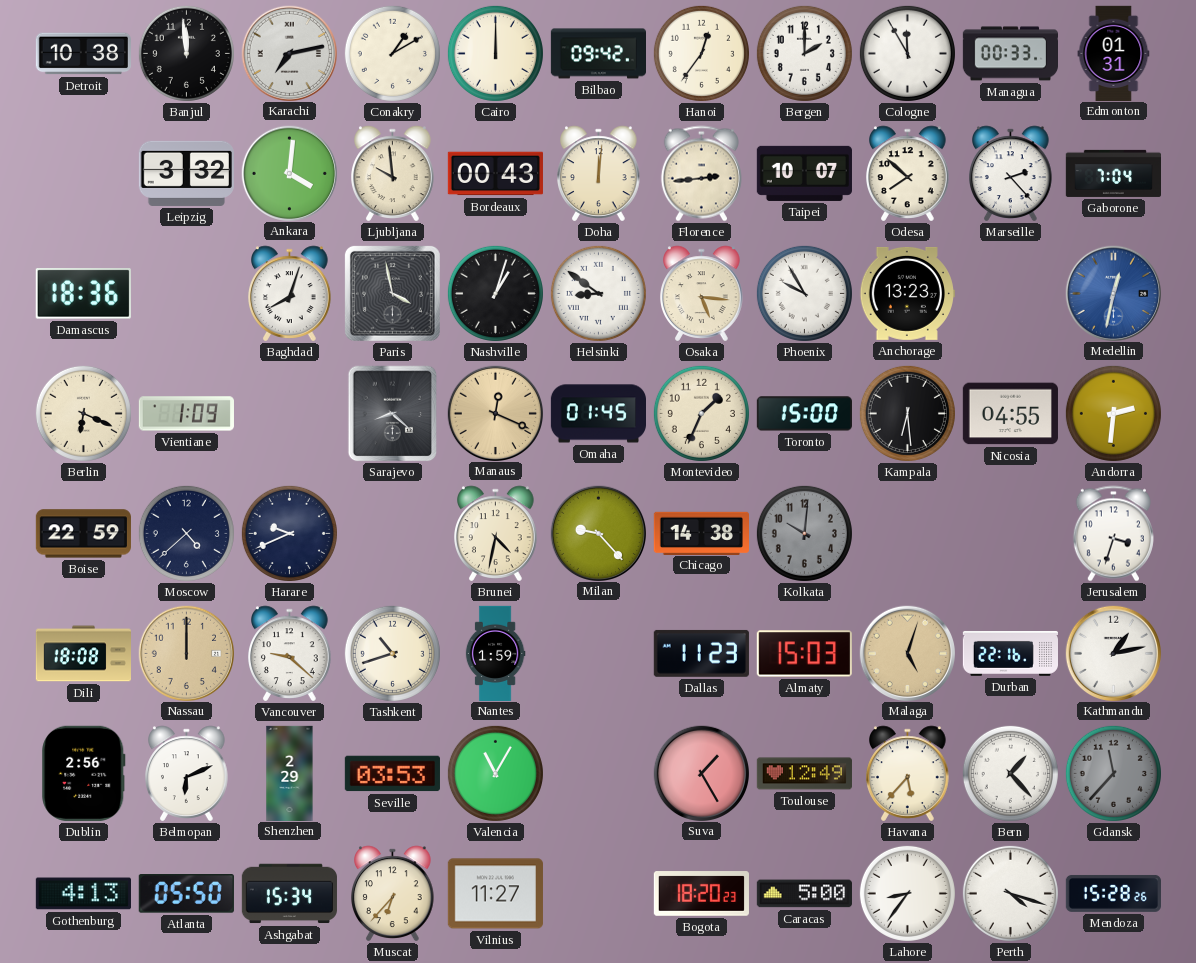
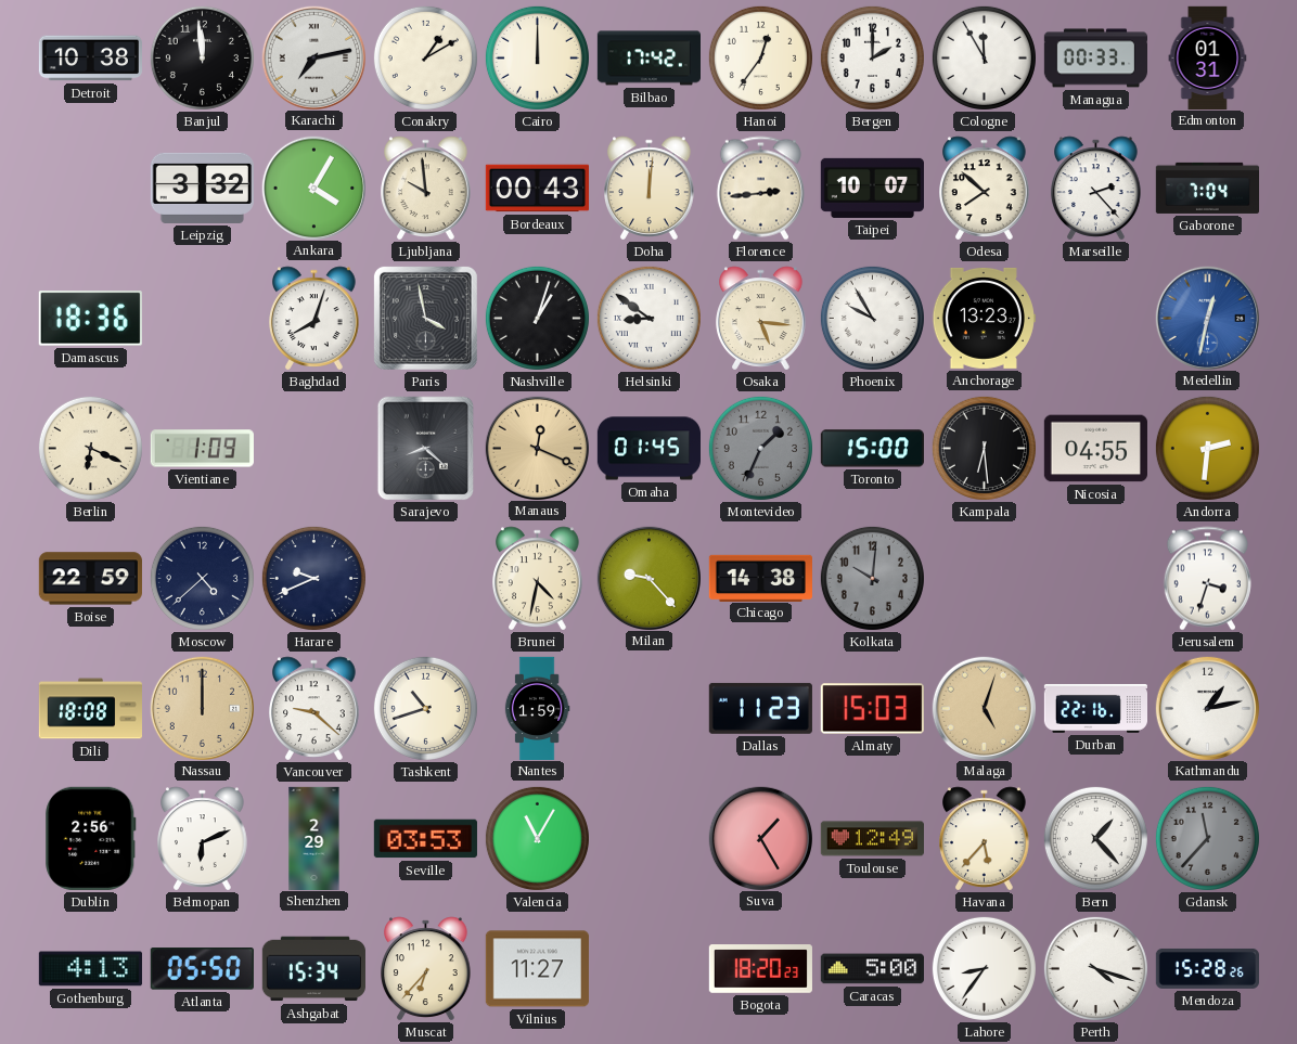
Bilbao: 09:42 -> 17:42 (648, 59)
Ankara: 4:01 -> 4:05 (313, 188)
Montevideo dial: cream -> grey (760, 448)
